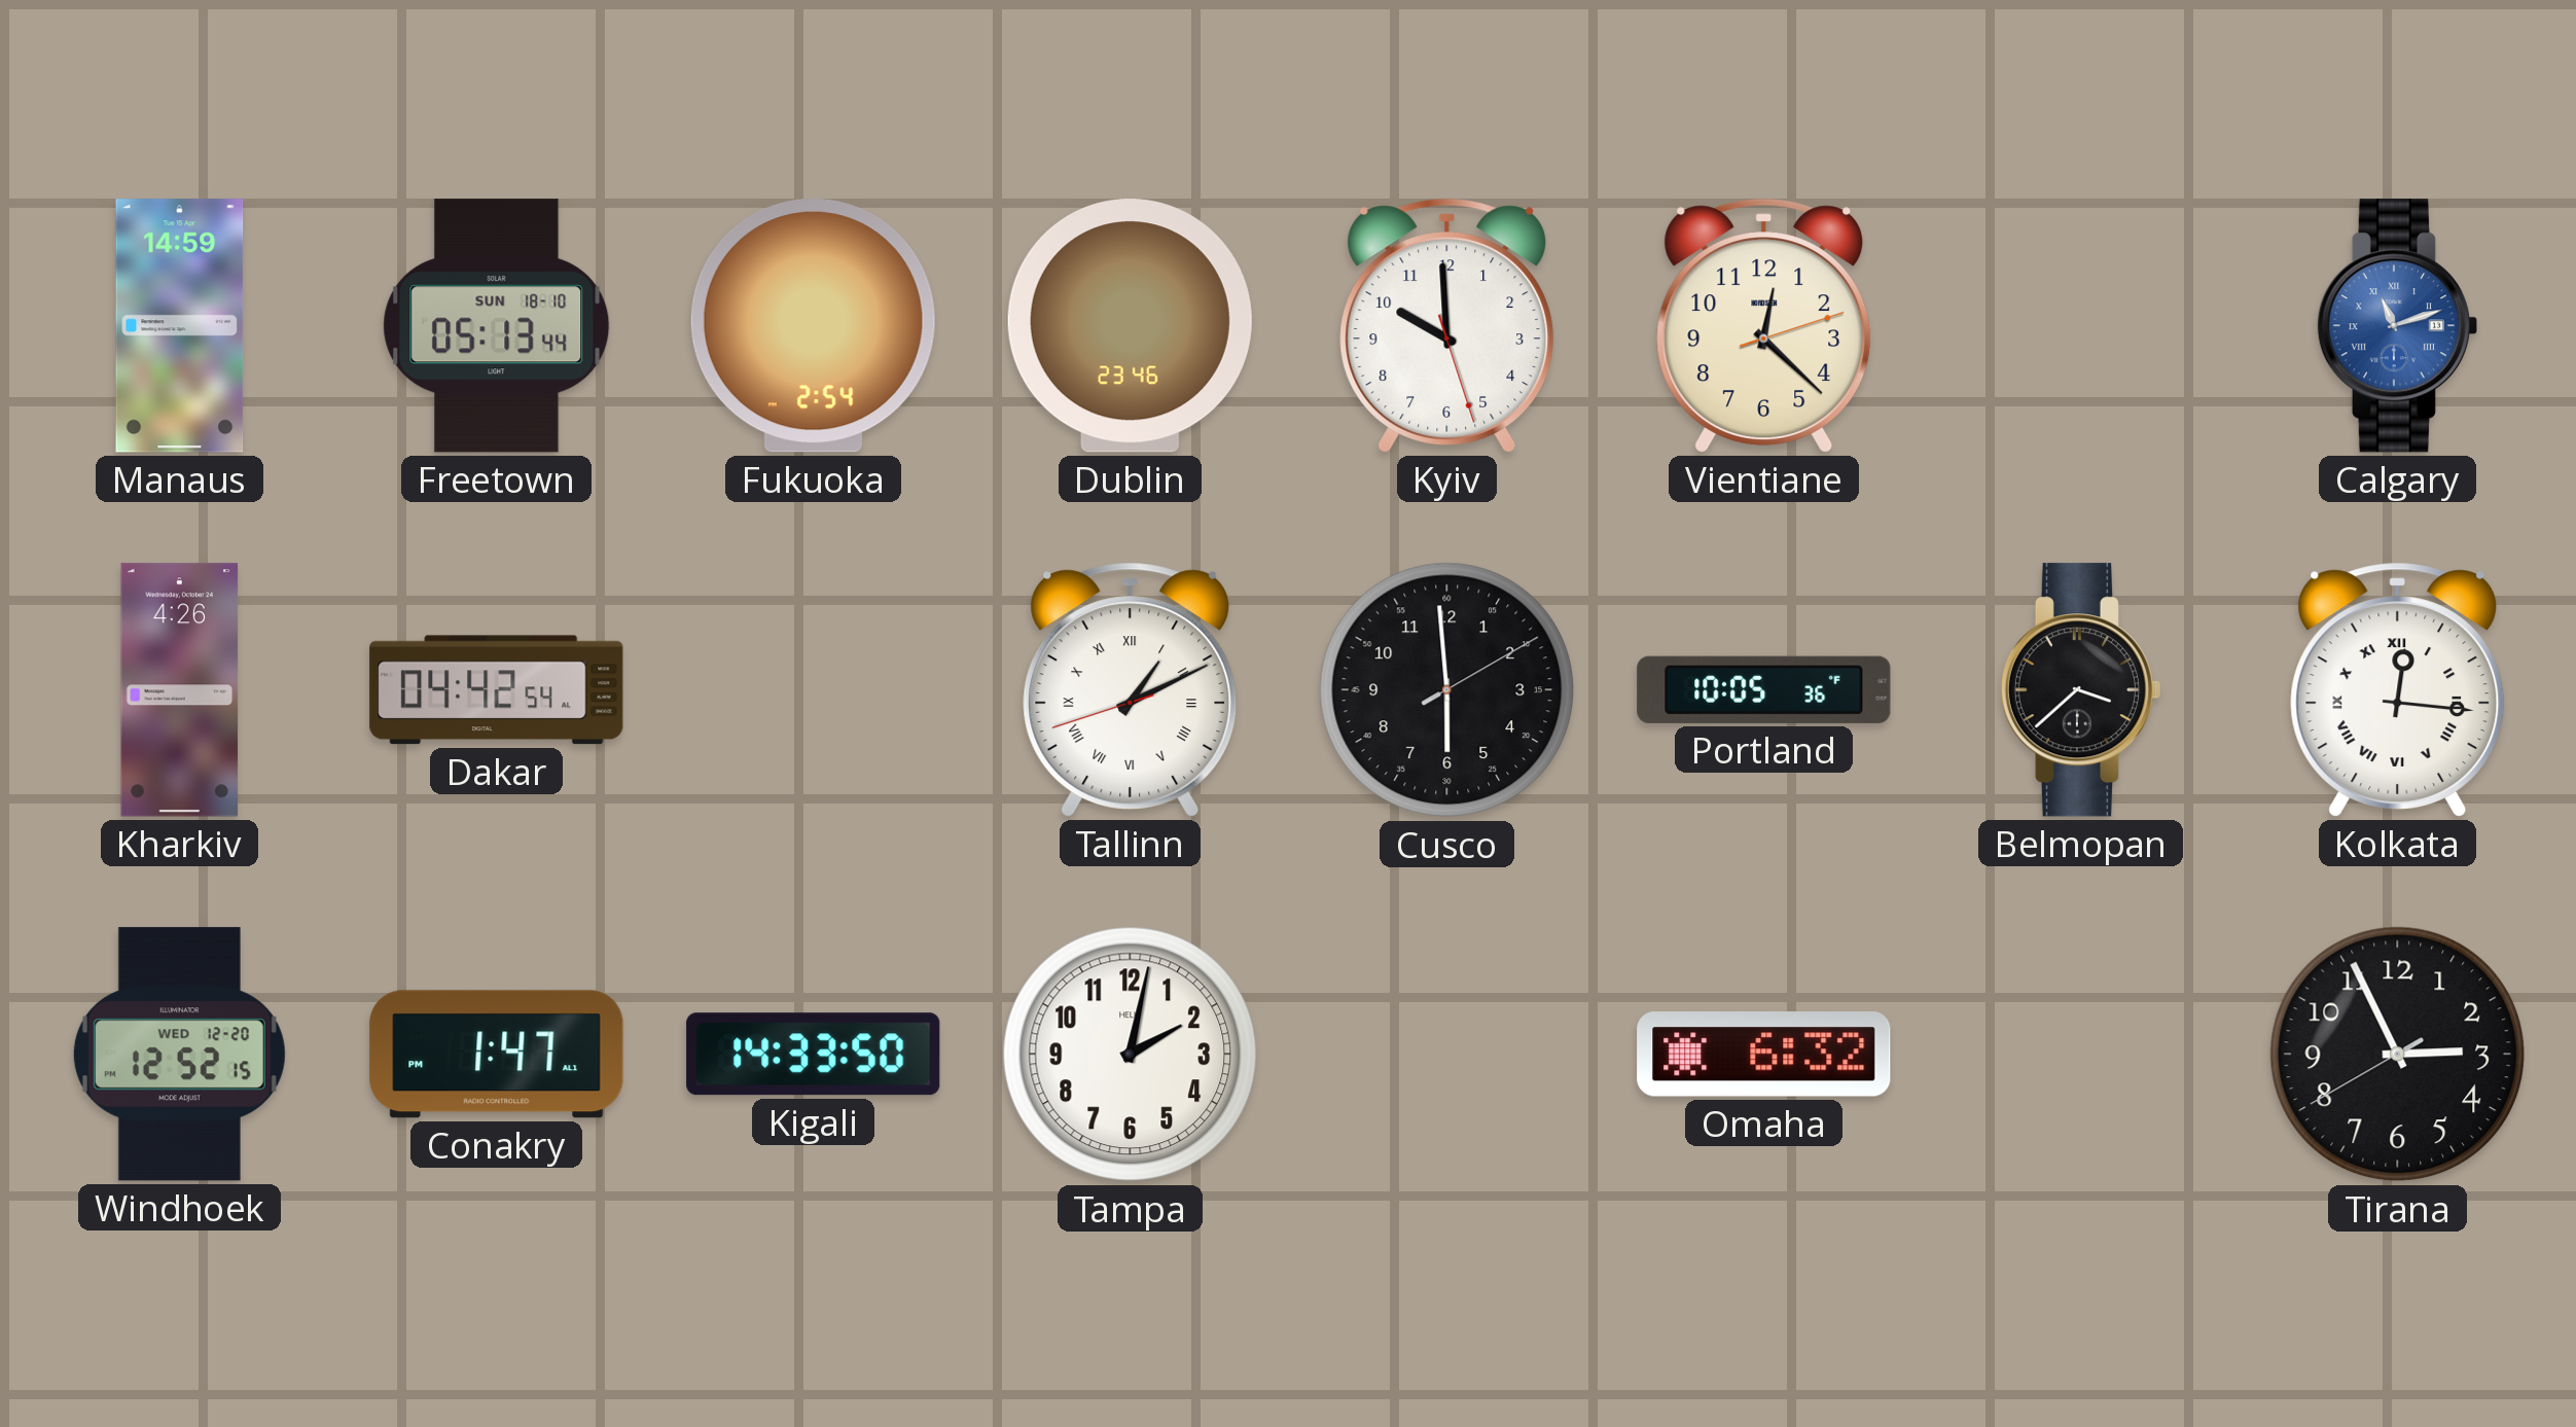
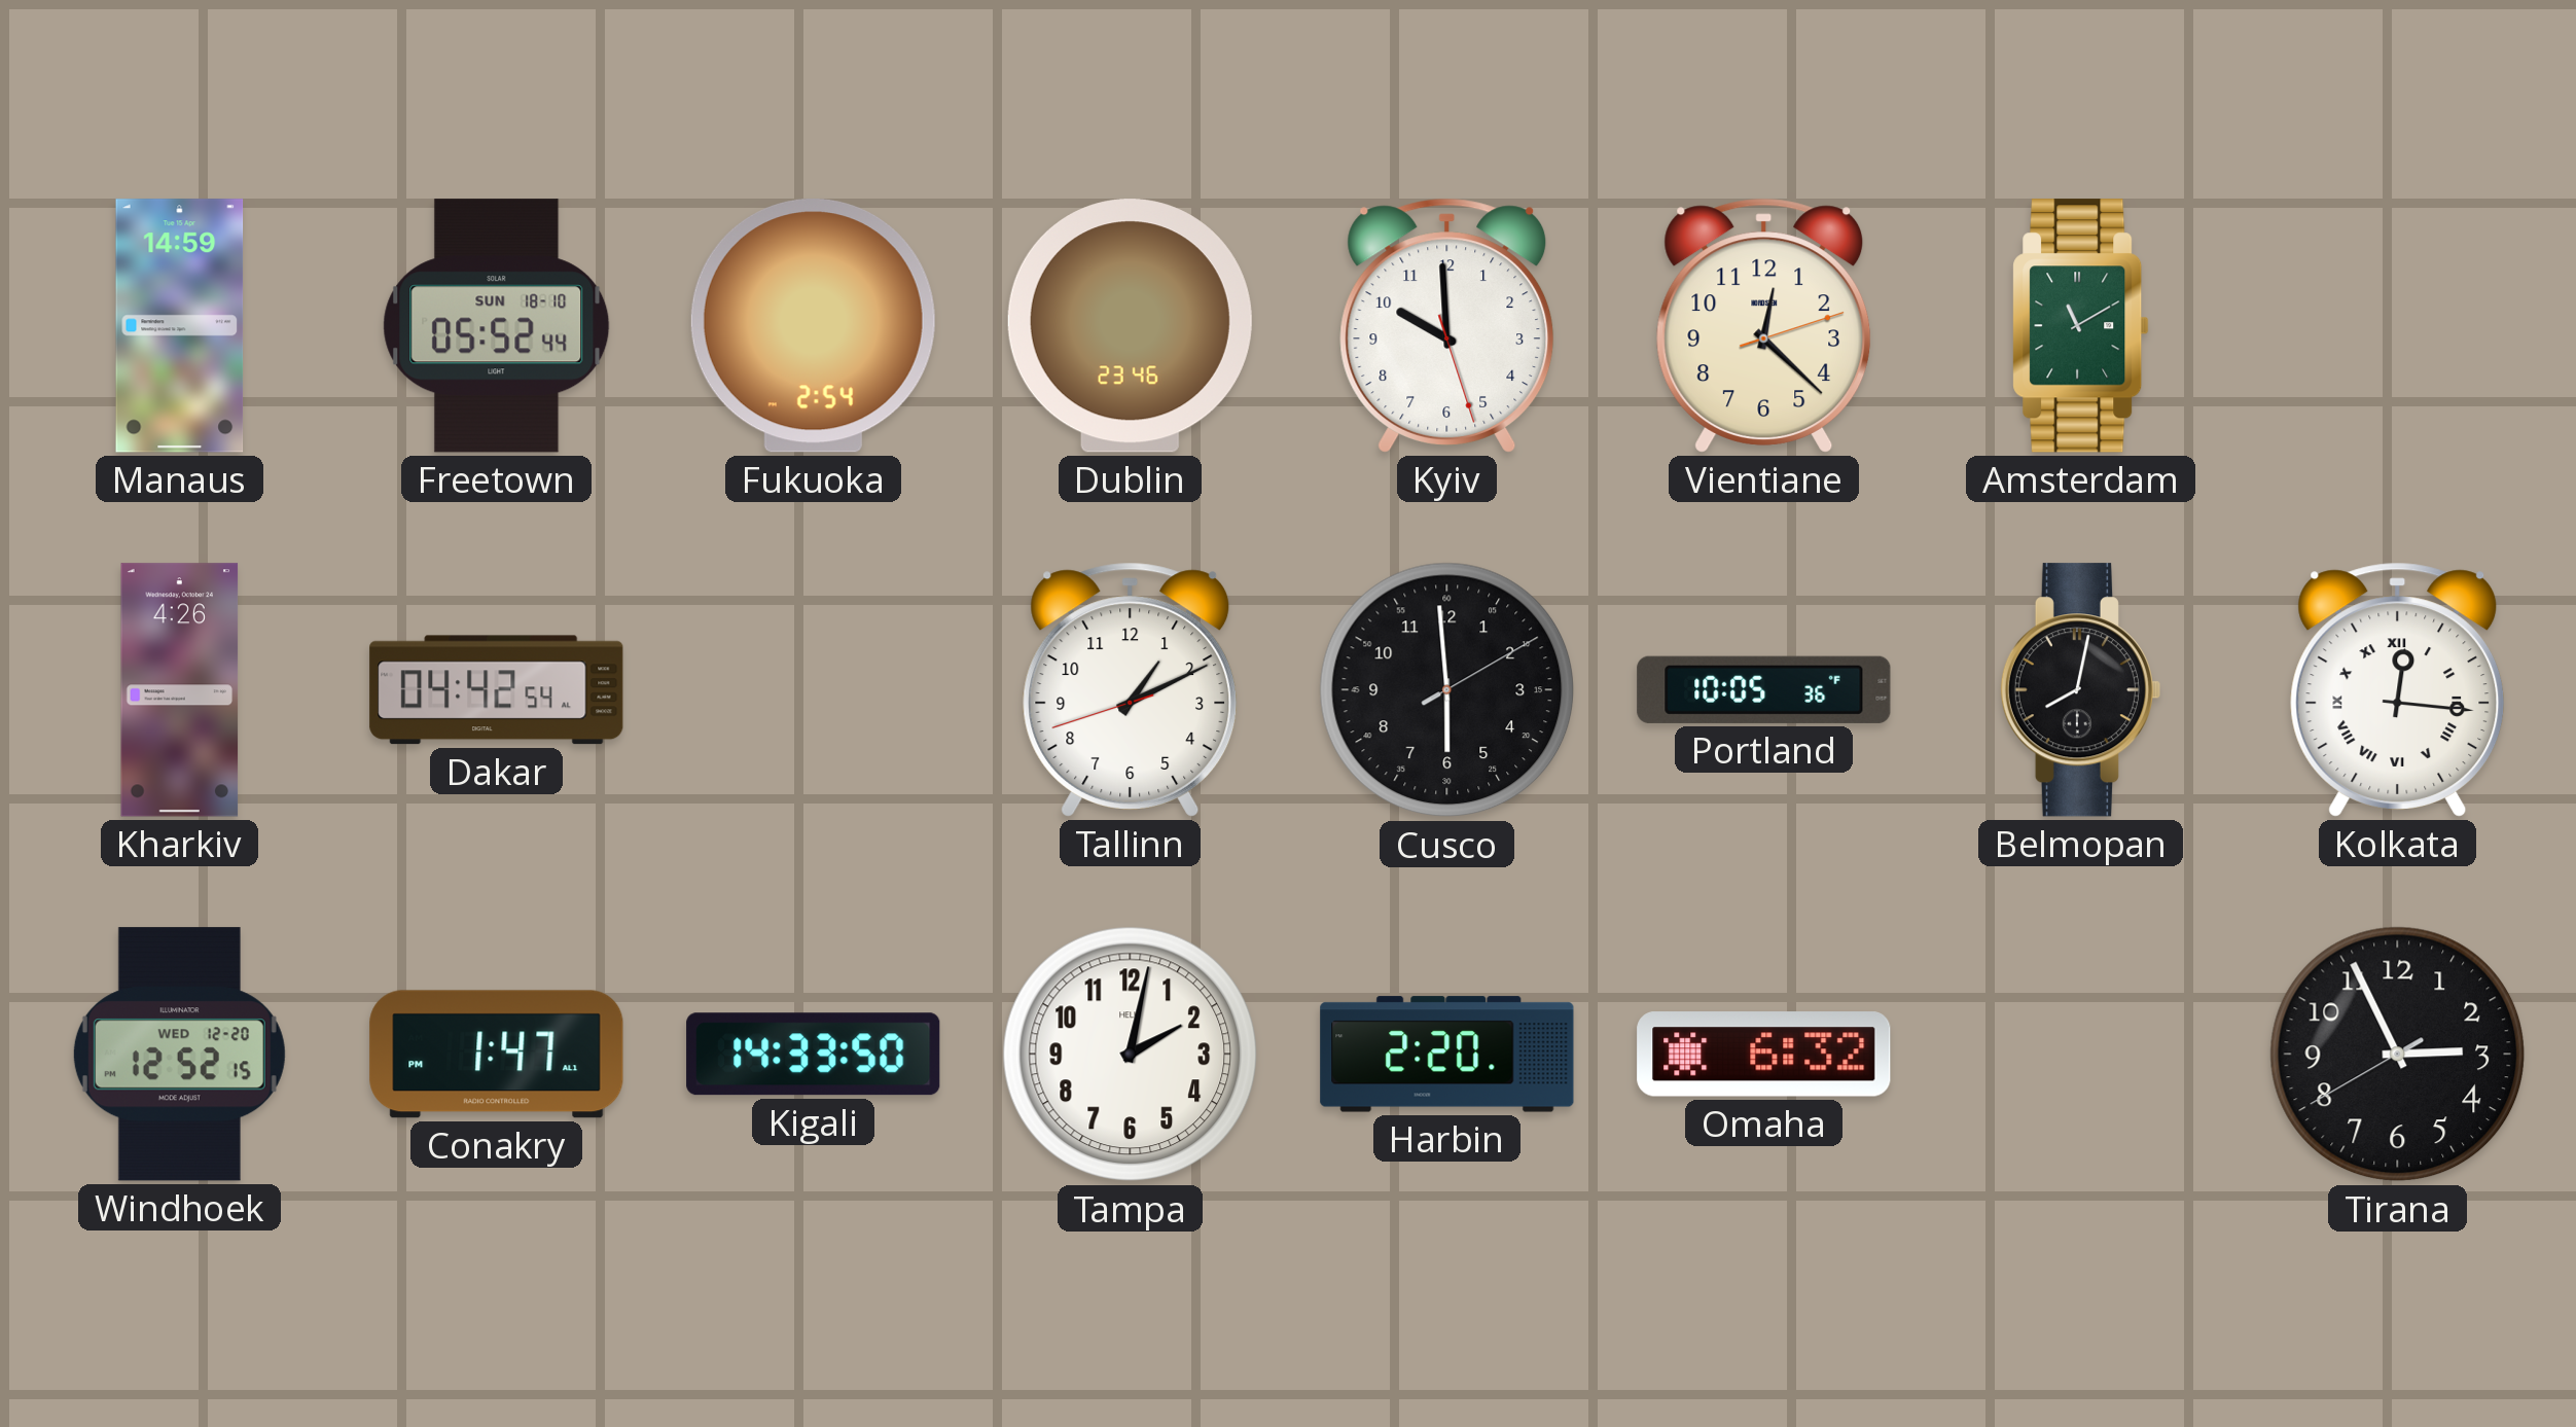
Freetown: 05:13 -> 05:52 (497, 326)
Amsterdam: none -> 11:10 (2081, 326)
Calgary: 11:12 -> none (2397, 326)
Tallinn numerals: Roman -> Arabic (1131, 689)
Belmopan: 3:38 -> 8:02 (2080, 690)
Harbin: none -> 2:20 (1447, 1055)
